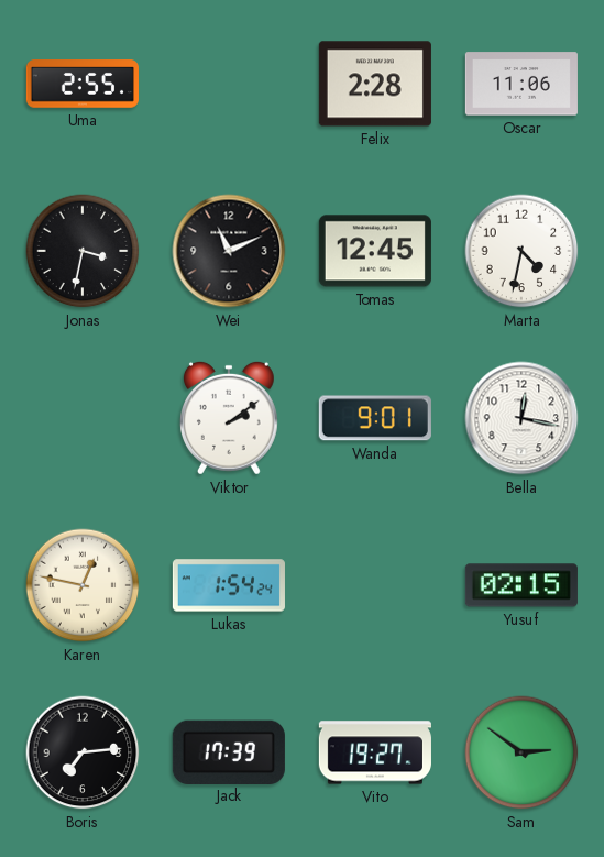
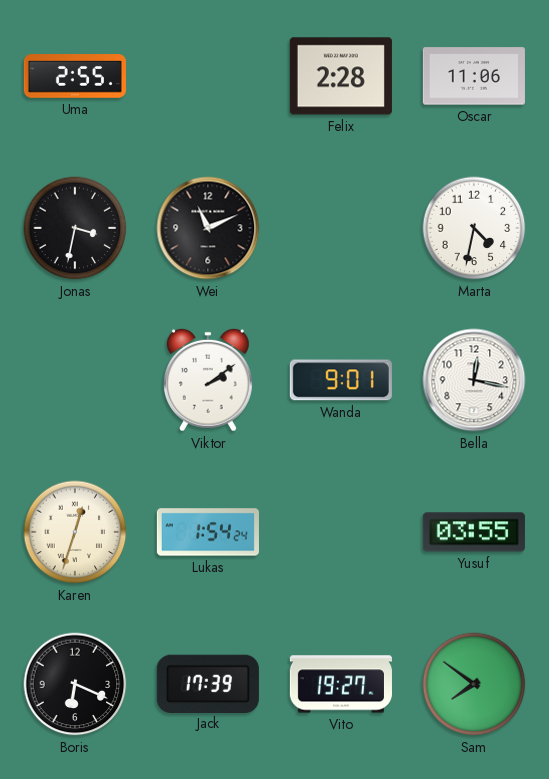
Tomas: 12:45 -> none (375, 251)
Karen: 12:47 -> 12:33 (75, 532)
Yusuf: 02:15 -> 03:55 (474, 532)
Boris: 7:14 -> 6:19 (75, 684)
Sam: 2:51 -> 7:51 (474, 684)
